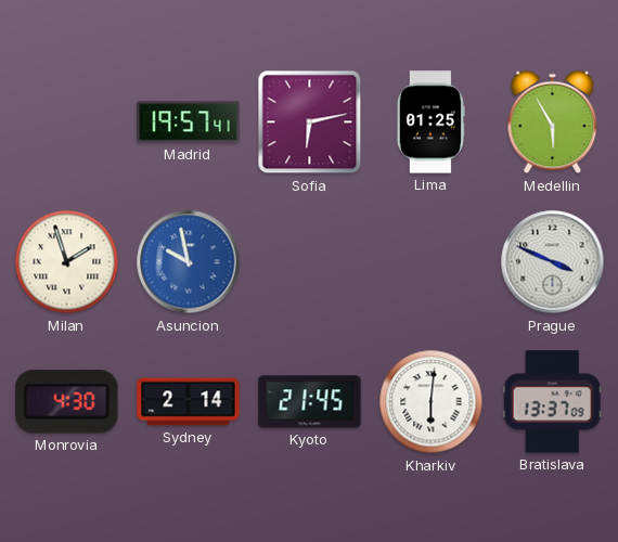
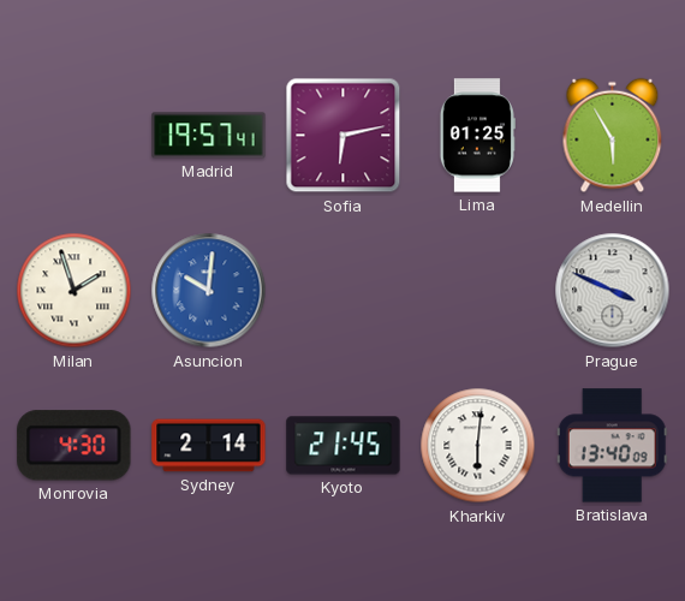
Asuncion: 9:58 -> 10:01 (209, 291)
Bratislava: 13:37 -> 13:40 (612, 446)
